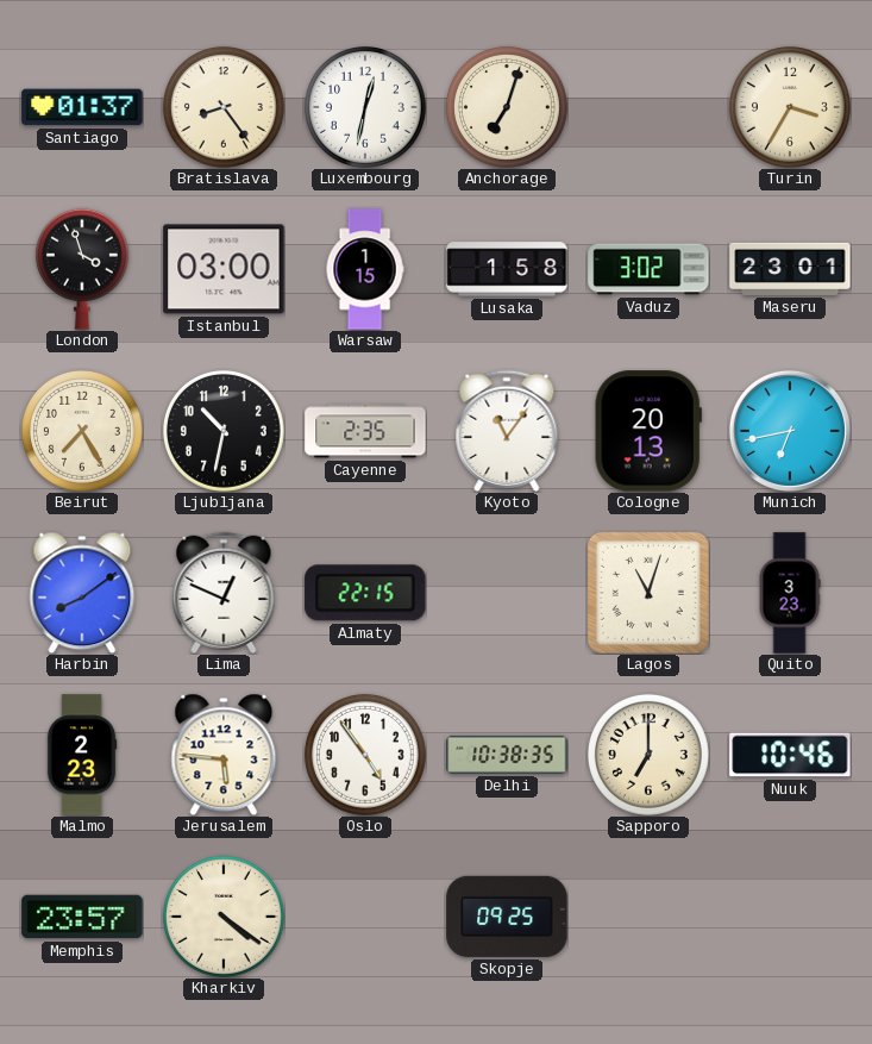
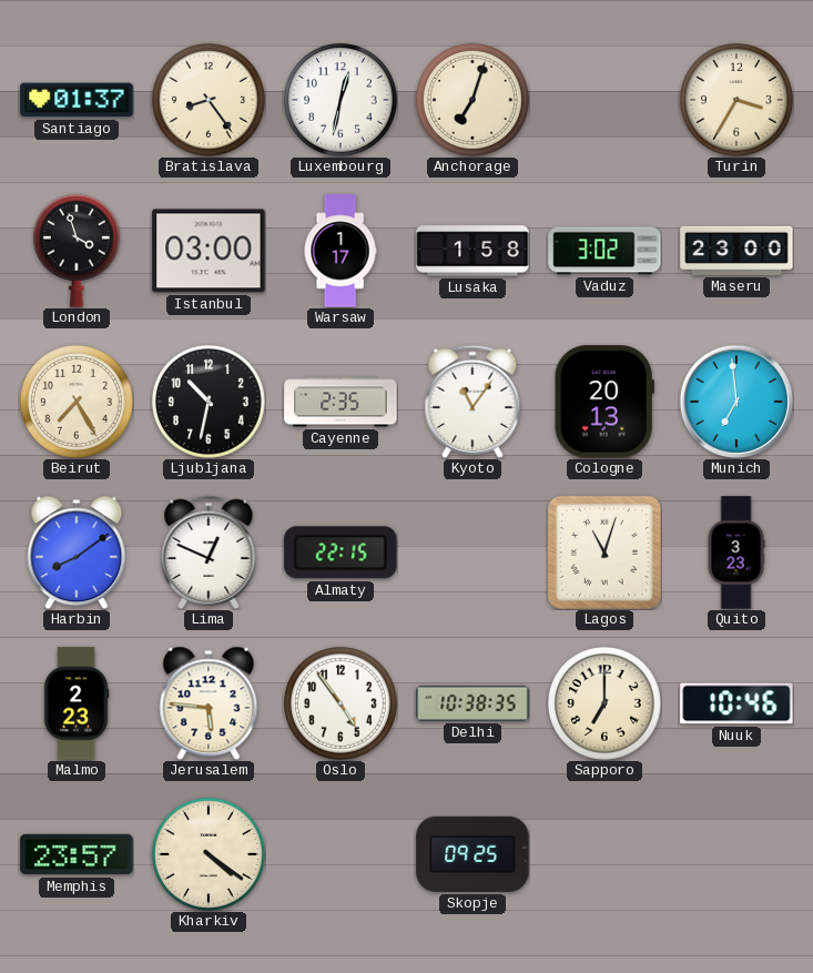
Warsaw: 1:15 -> 1:17 (341, 251)
Maseru: 23:01 -> 23:00 (736, 251)
Munich: 6:43 -> 6:59 (736, 402)
